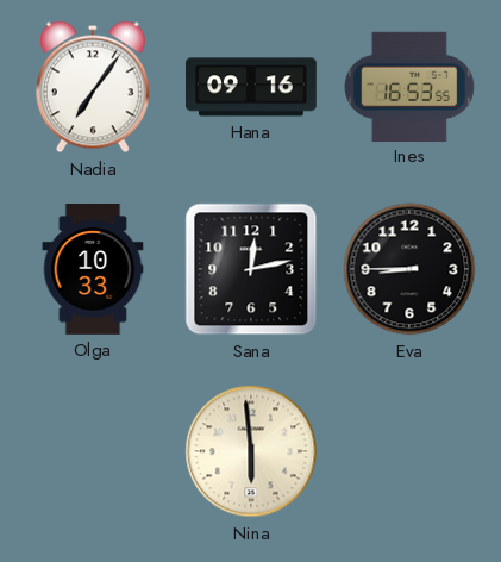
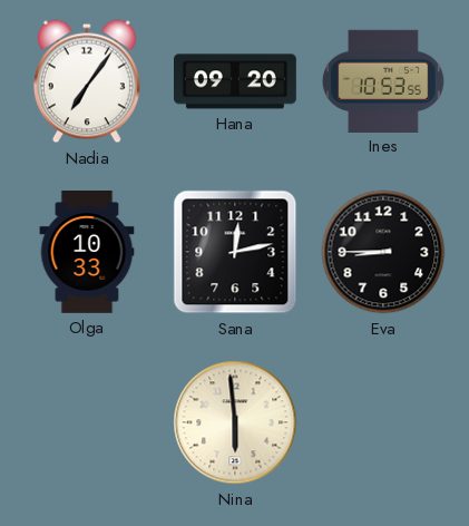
Hana: 09:16 -> 09:20 (236, 81)
Ines: 16:53 -> 10:53 (383, 80)
